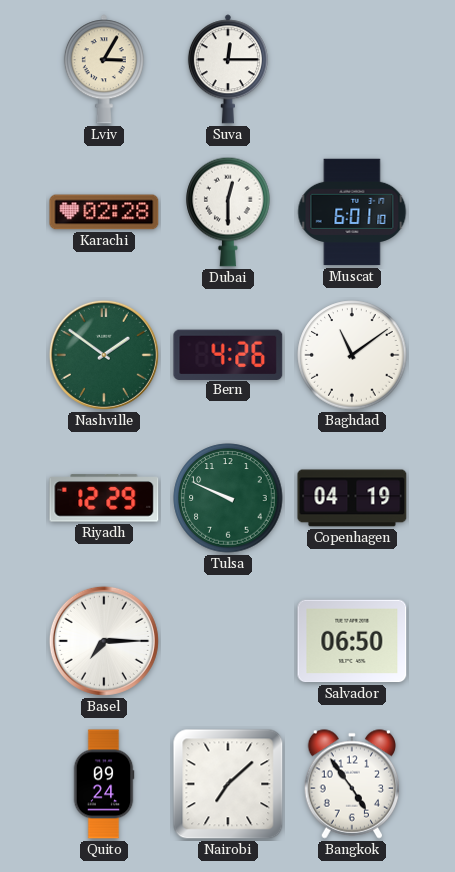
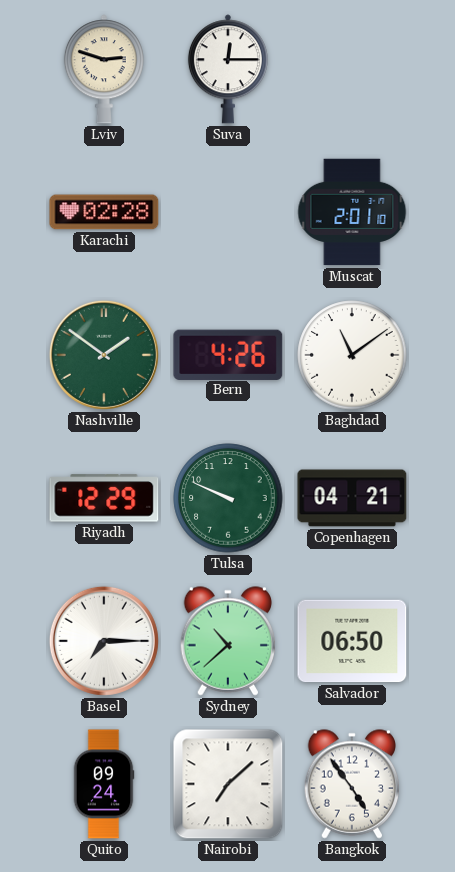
Lviv: 3:05 -> 2:48 (104, 69)
Dubai: 12:30 -> none (228, 212)
Muscat: 6:01 -> 2:01 (352, 212)
Copenhagen: 04:19 -> 04:21 (352, 498)
Sydney: none -> 10:38 (228, 641)
